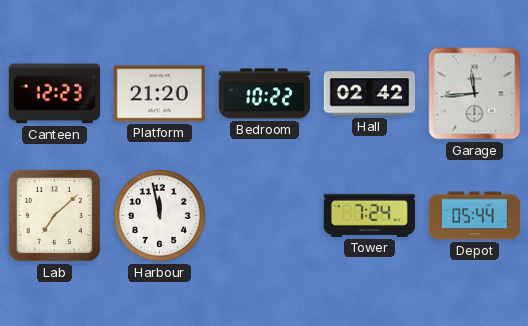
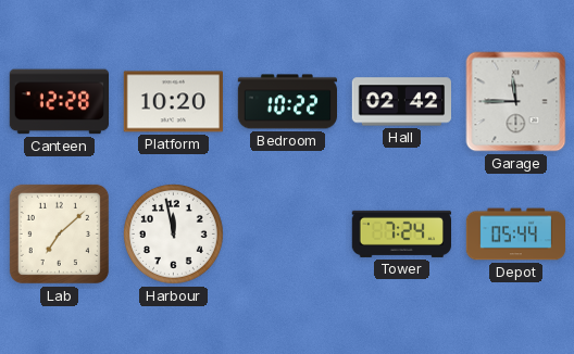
Canteen: 12:23 -> 12:28 (59, 102)
Platform: 21:20 -> 10:20 (173, 102)
Garage: 11:44 -> 11:45 (516, 102)
